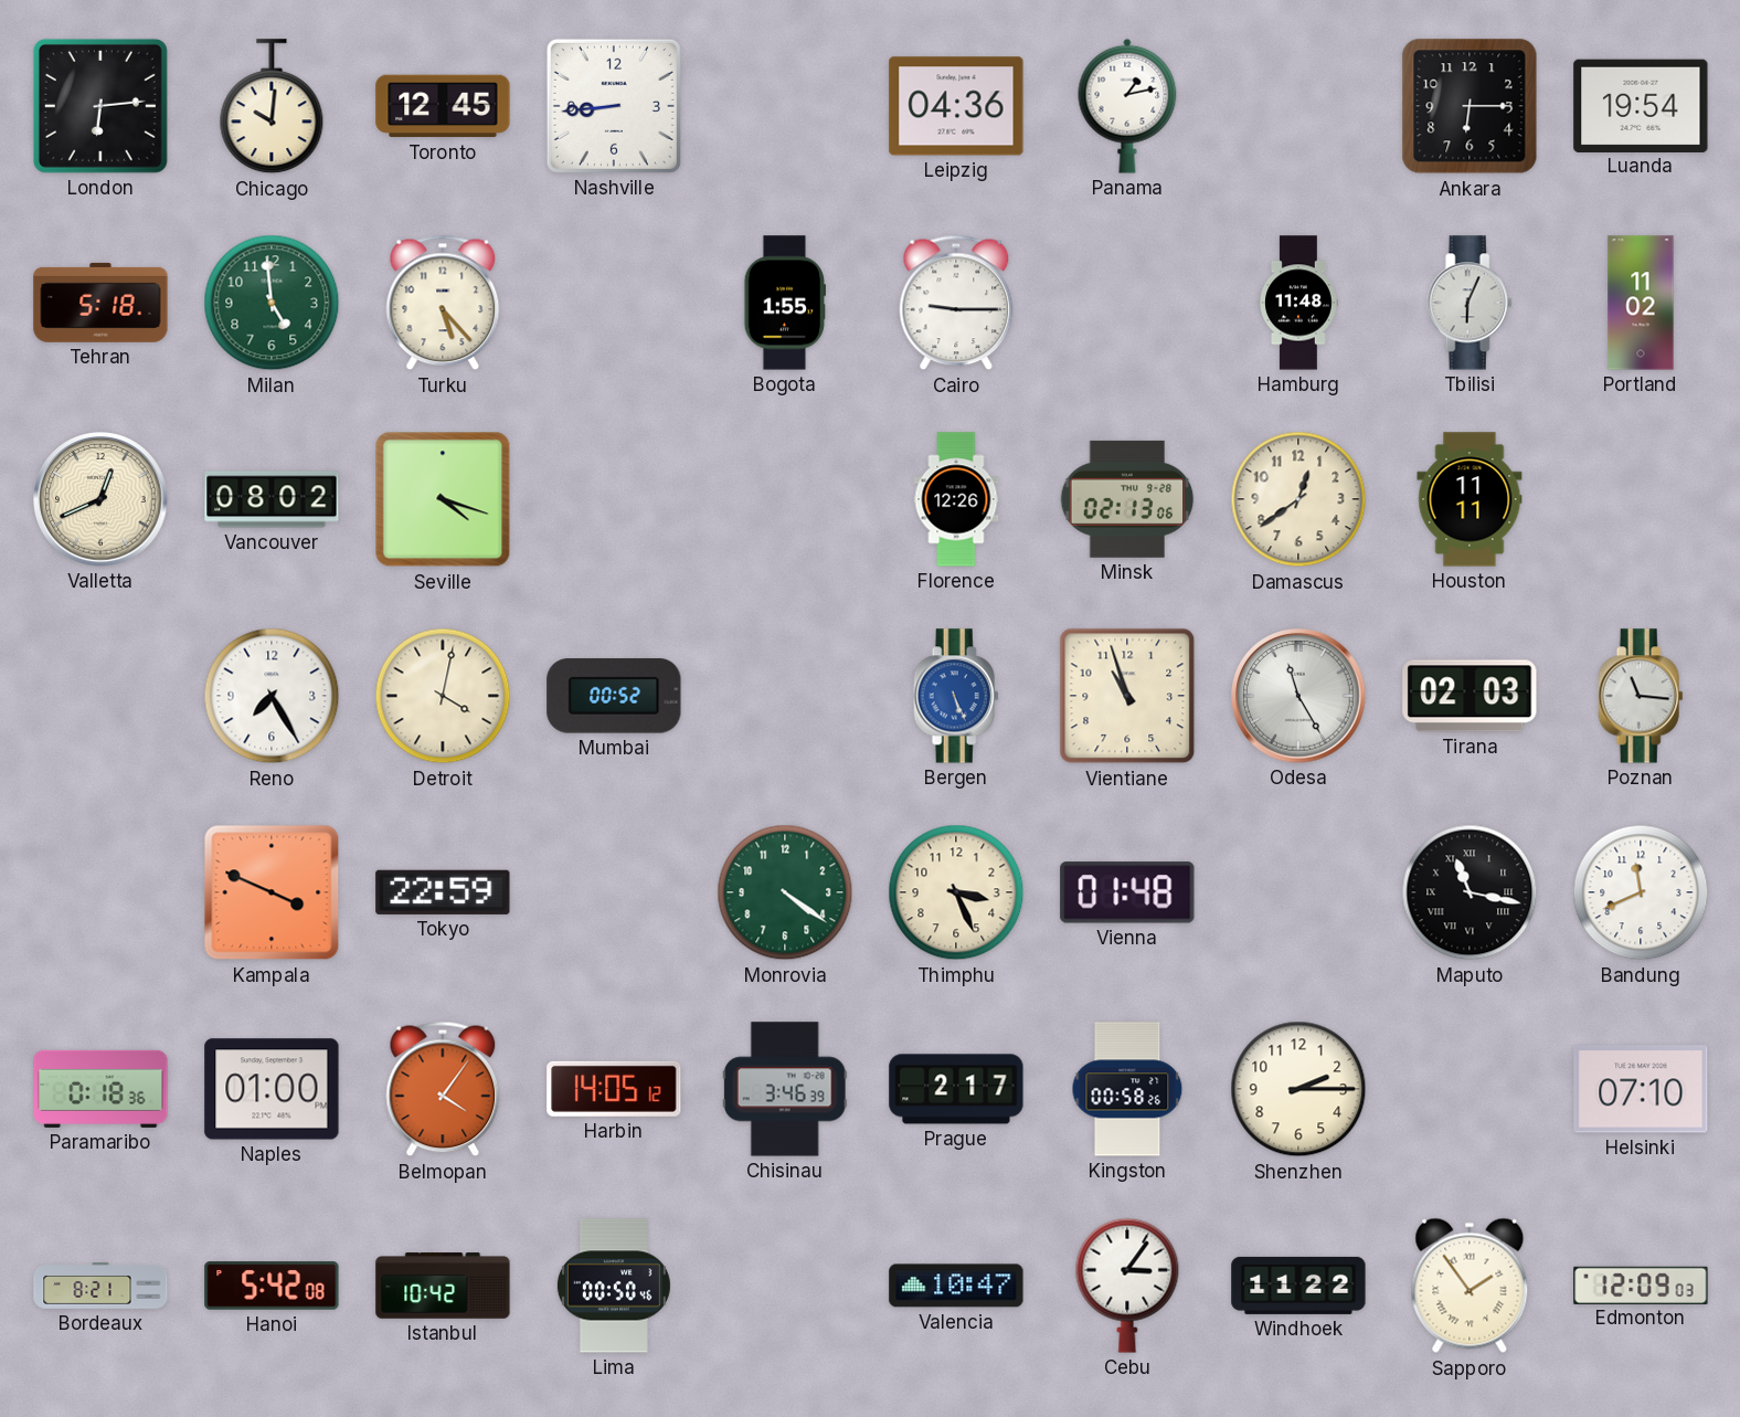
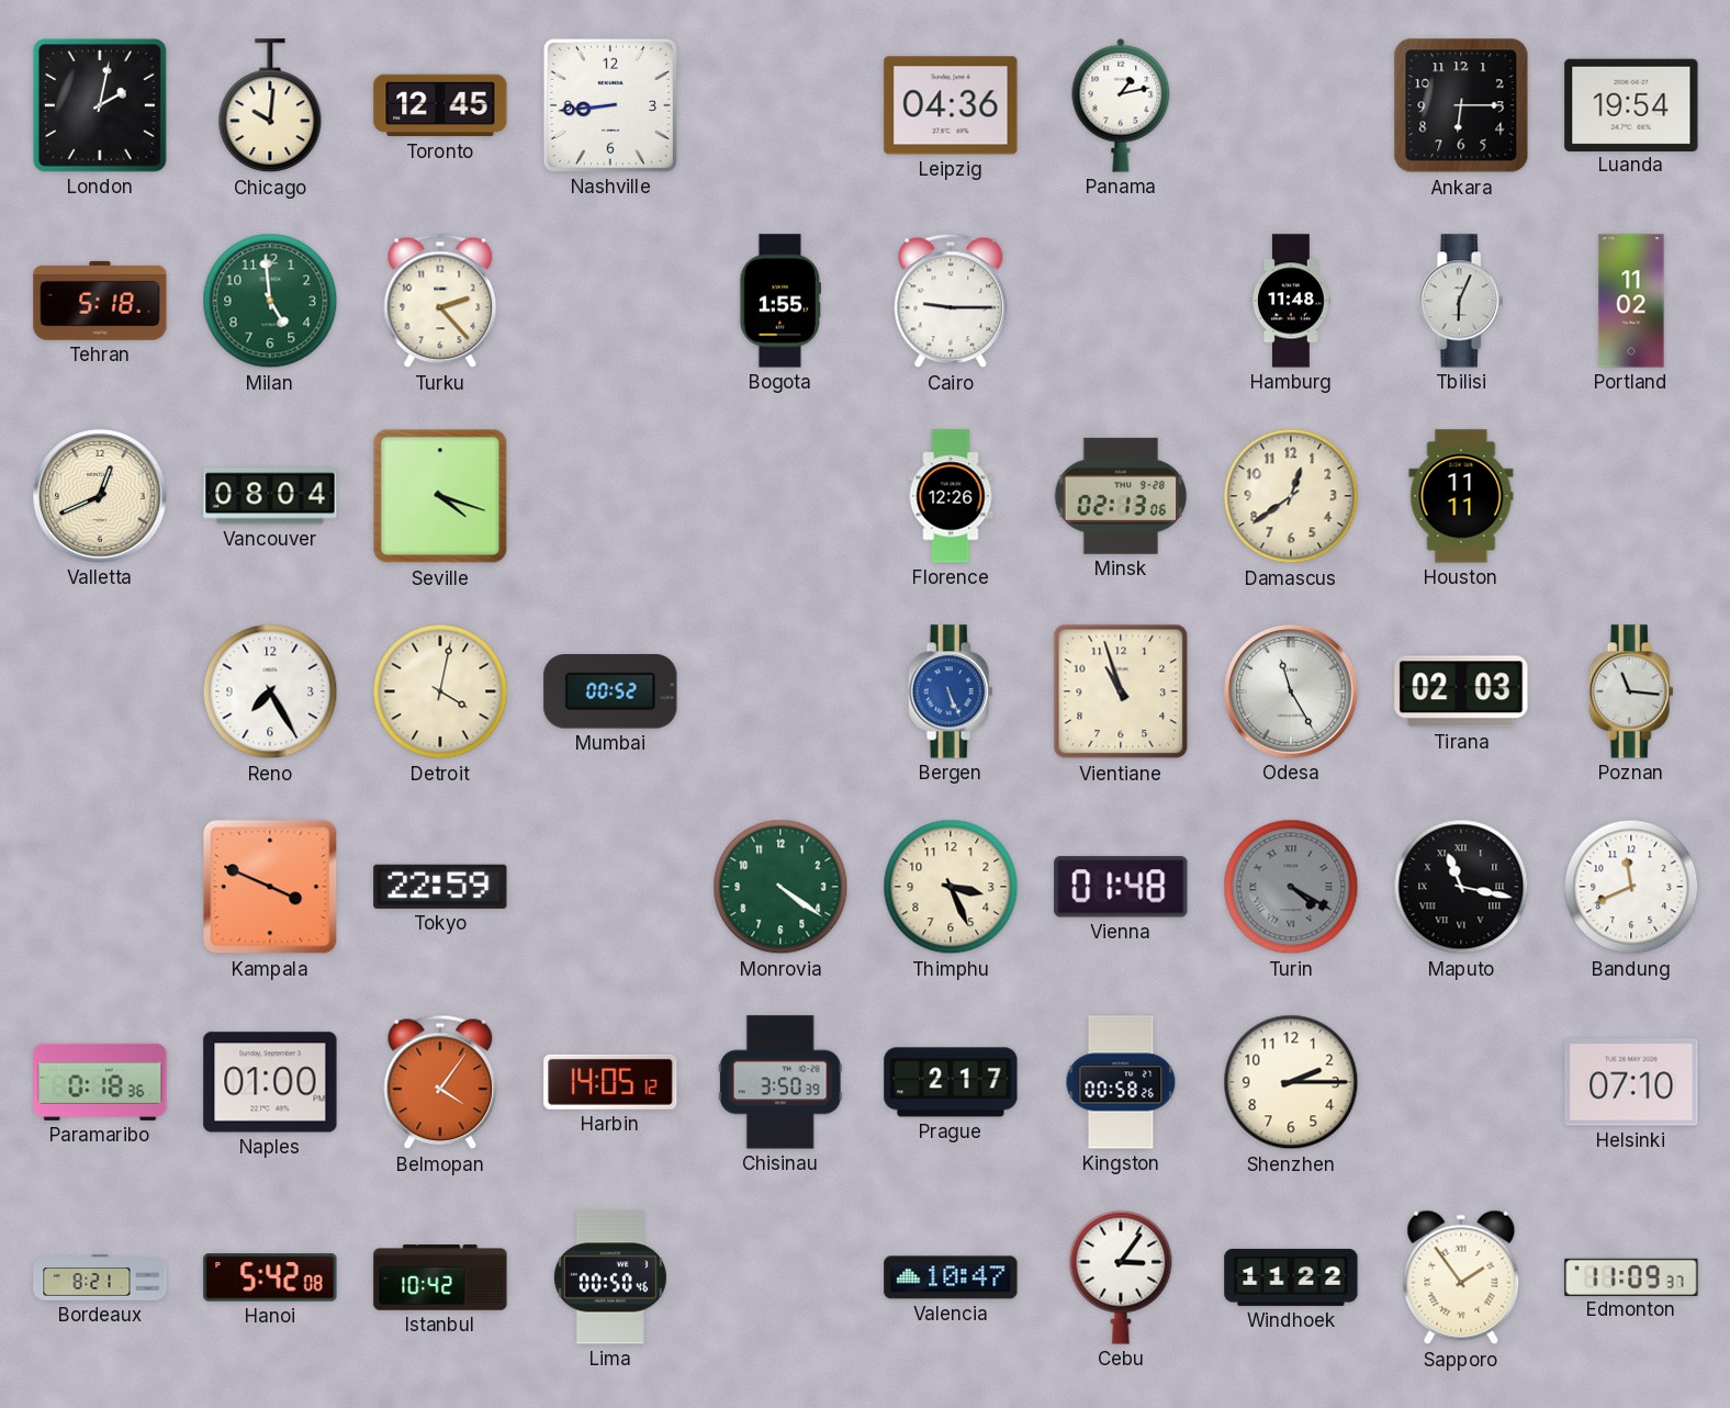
London: 6:14 -> 2:02 (100, 105)
Turku: 5:23 -> 2:23 (440, 301)
Vancouver: 08:02 -> 08:04 (270, 496)
Turin: none -> 4:20 (1291, 887)
Chisinau: 3:46 -> 3:50 (780, 1082)
Edmonton: 12:09 -> 11:09 (1631, 1276)
